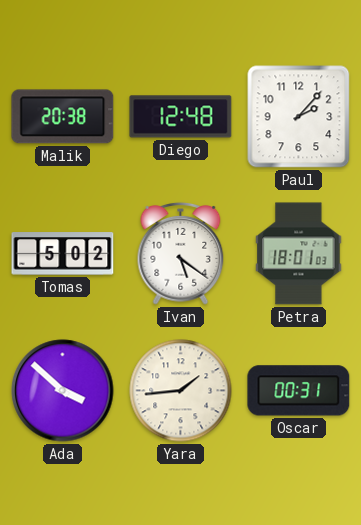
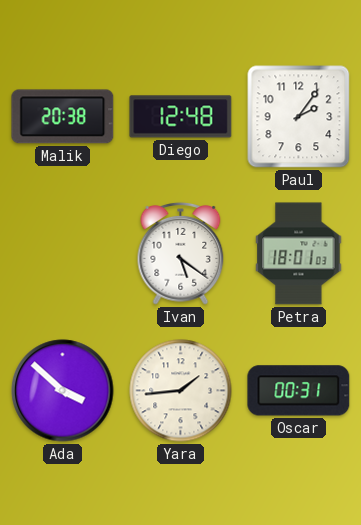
Paul: 2:07 -> 2:06 (299, 117)
Tomas: 5:02 -> none (63, 254)
